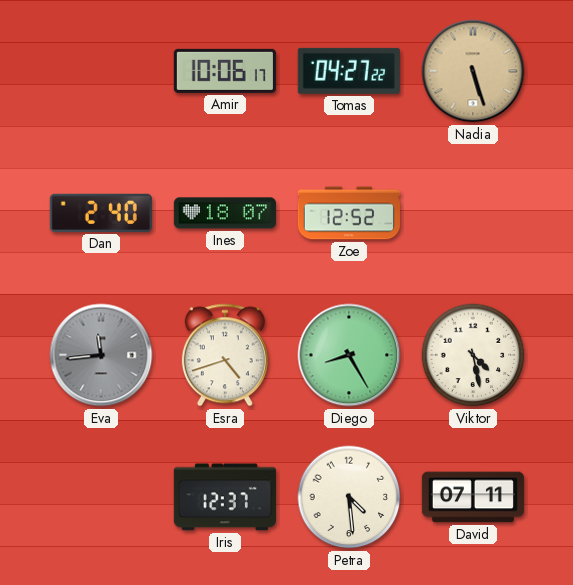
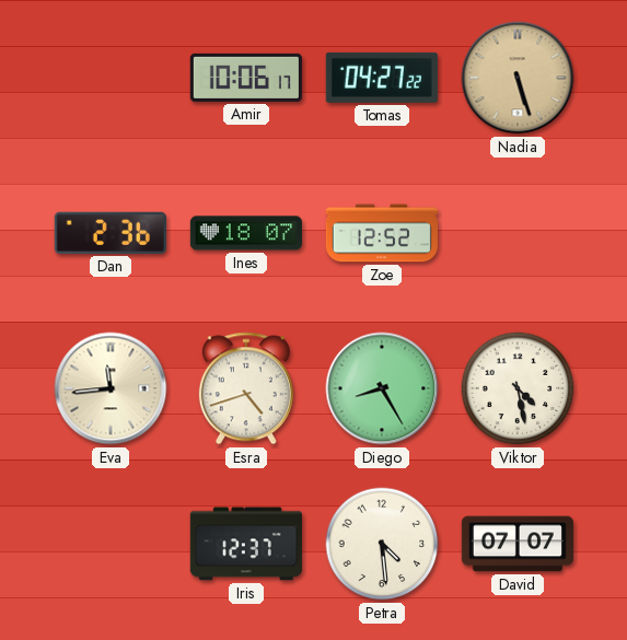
Dan: 2:40 -> 2:36 (111, 233)
Eva dial: grey -> cream (111, 388)
David: 07:11 -> 07:07 (518, 544)
